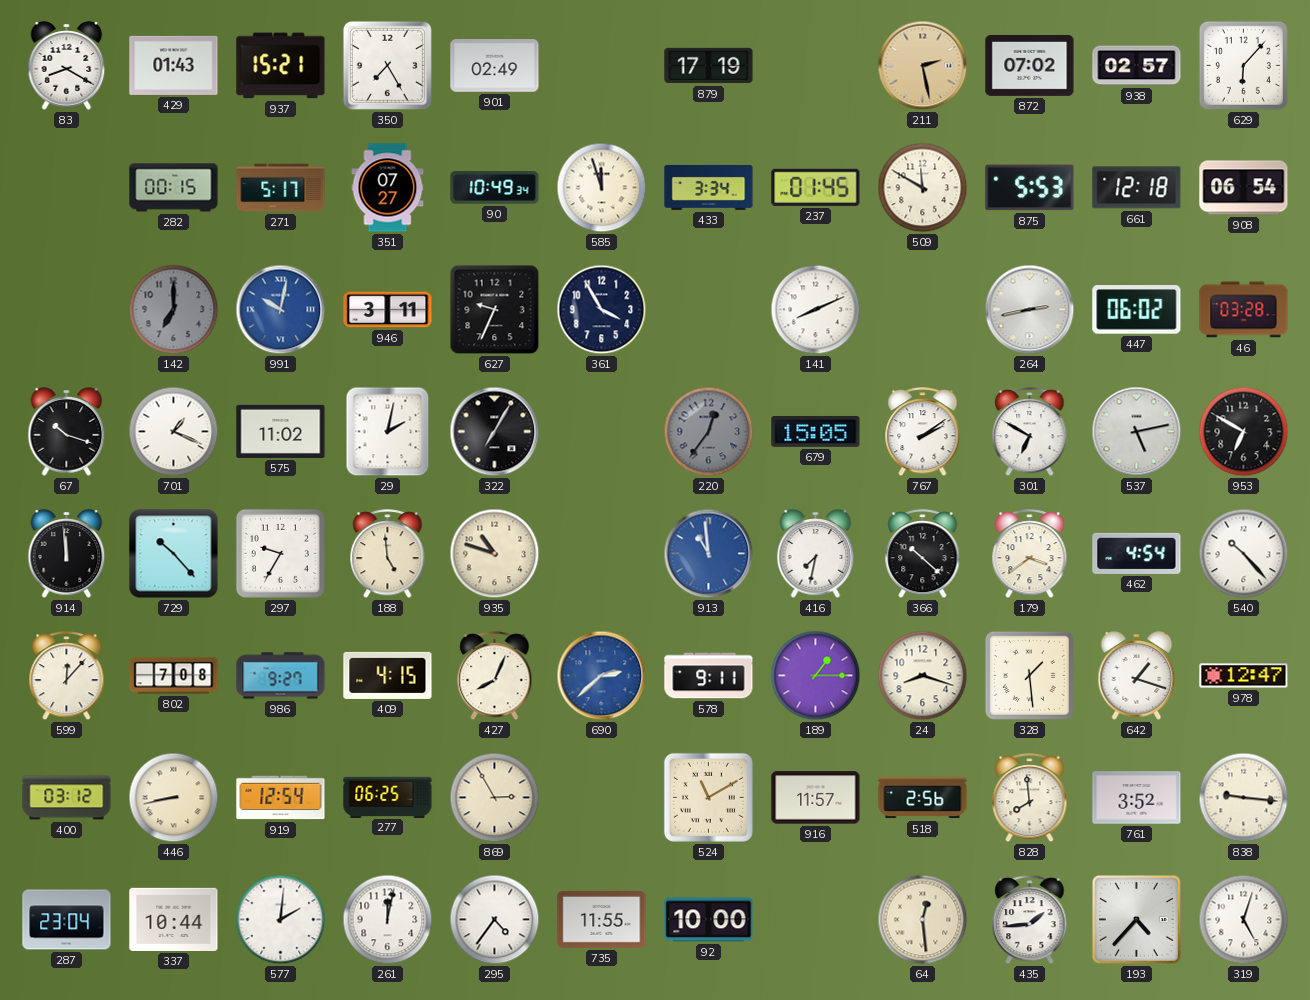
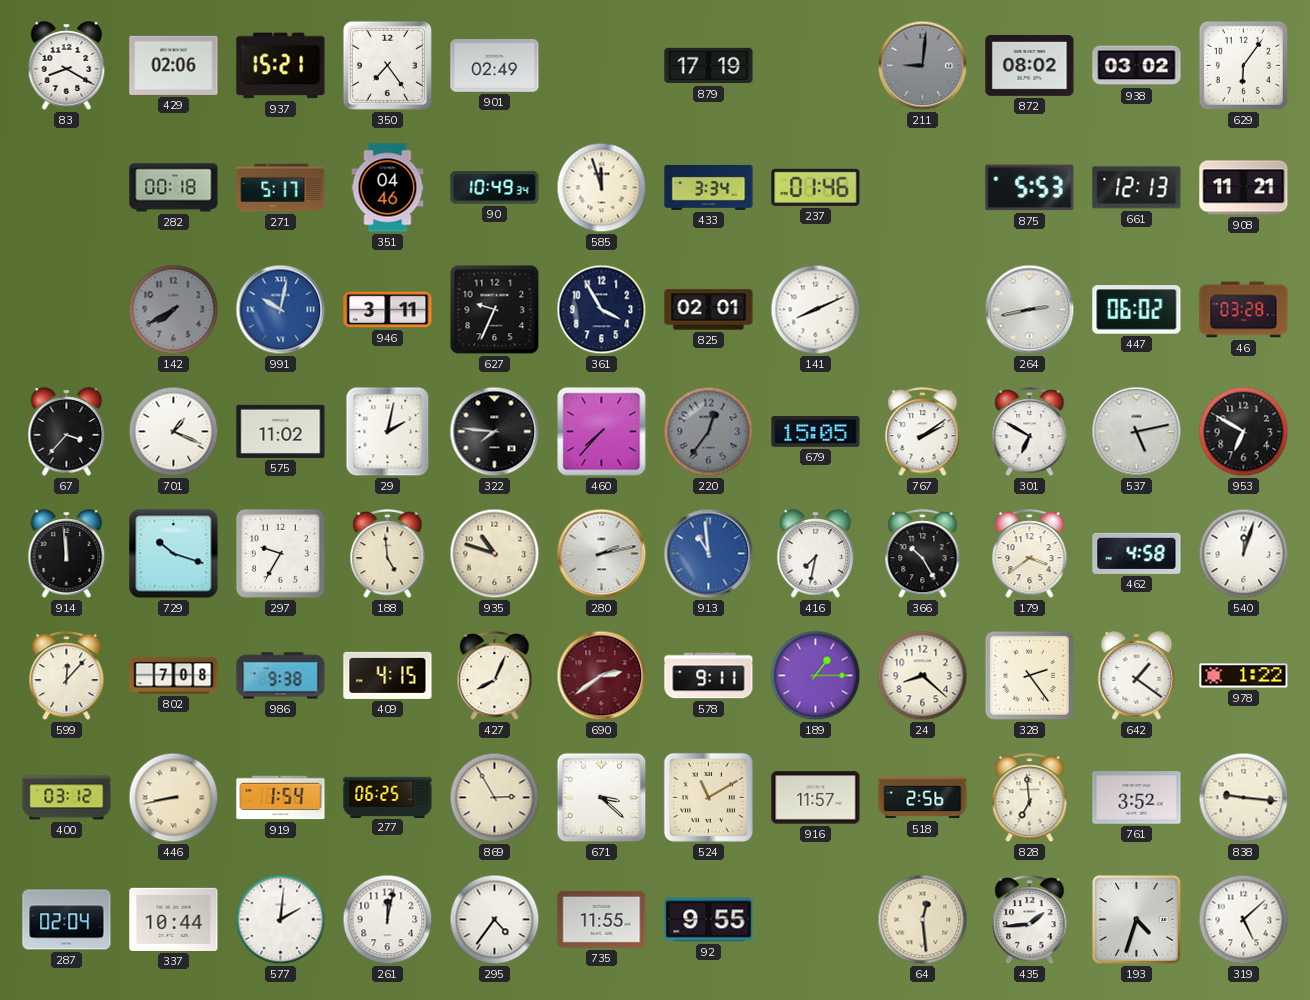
429: 01:43 -> 02:06 (174, 65)
350: 7:25 -> 7:24 (387, 65)
211: 2:28 -> 9:01 (923, 66)
211 dial: champagne -> grey (923, 66)
872: 07:02 -> 08:02 (1030, 65)
938: 02:57 -> 03:02 (1137, 66)
629: 6:07 -> 6:06 (1243, 65)
282: 00:15 -> 00:18 (174, 188)
351: 07:27 -> 04:46 (388, 188)
237: 01:45 -> 01:46 (816, 187)
509: 11:50 -> none (923, 188)
661: 12:18 -> 12:13 (1137, 188)
908: 06:54 -> 11:21 (1244, 188)
142: 7:00 -> 7:40 (174, 310)
825: none -> 02:01 (709, 310)
67: 10:18 -> 3:37 (67, 432)
322: 7:05 -> 7:46 (495, 432)
460: none -> 7:37 (602, 432)
729: 10:23 -> 10:18 (174, 554)
280: none -> 2:13 (602, 554)
366: 10:22 -> 10:25 (923, 554)
462: 4:54 -> 4:58 (1137, 553)
540: 10:23 -> 12:03 (1244, 554)
986: 9:27 -> 9:38 (281, 676)
690: 2:38 -> 2:39 (602, 676)
690 dial: blue -> burgundy (602, 676)
24: 8:18 -> 8:22 (923, 676)
328: 1:29 -> 2:24 (1029, 675)
642: 1:18 -> 1:21 (1137, 676)
978: 12:47 -> 1:22 (1244, 676)
919: 12:54 -> 1:54 (281, 798)
671: none -> 3:22 (602, 798)
828: 7:59 -> 6:59 (1030, 798)
287: 23:04 -> 02:04 (67, 920)
92: 10:00 -> 9:55 (709, 920)
193: 4:37 -> 4:33 (1136, 919)
319: 5:03 -> 5:08 (1244, 920)
